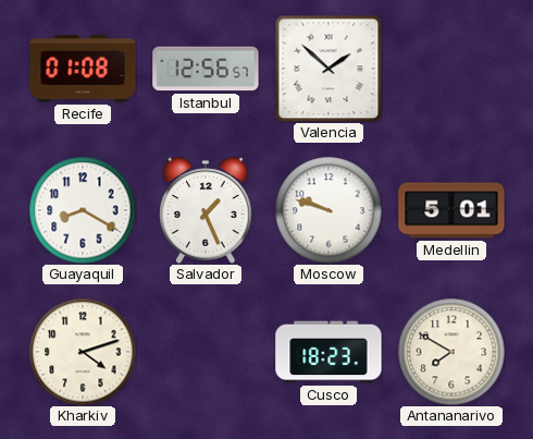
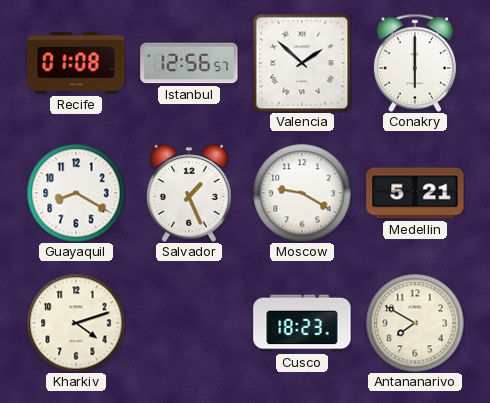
Conakry: none -> 6:00 (415, 63)
Moscow: 9:48 -> 9:20 (302, 193)
Medellin: 5:01 -> 5:21 (415, 193)
